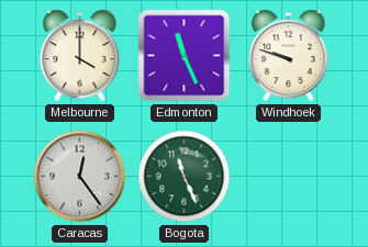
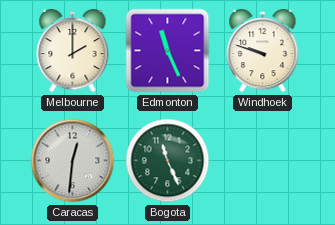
Melbourne: 4:00 -> 2:00 (73, 51)
Caracas: 12:24 -> 12:31 (73, 161)
